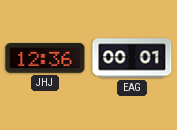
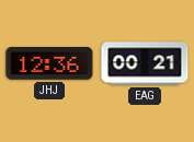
EAG: 00:01 -> 00:21 (145, 63)
